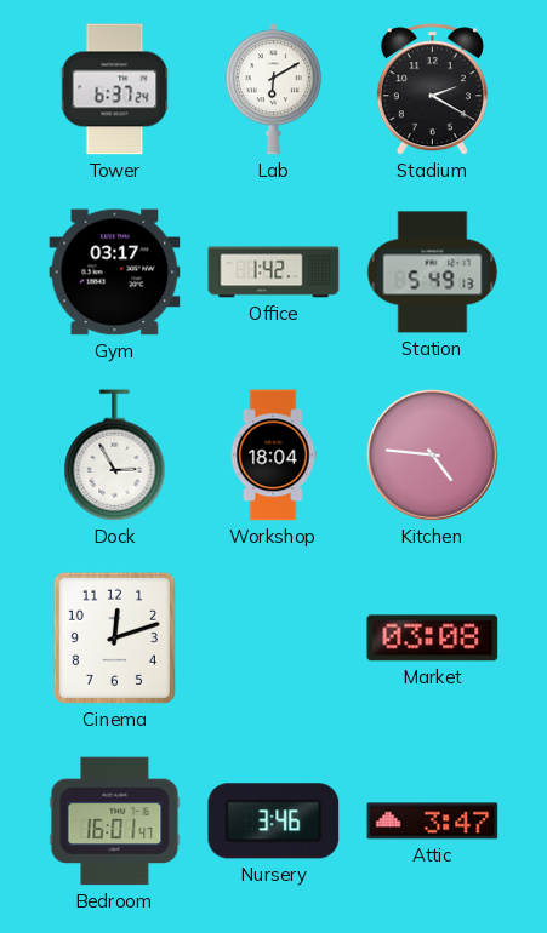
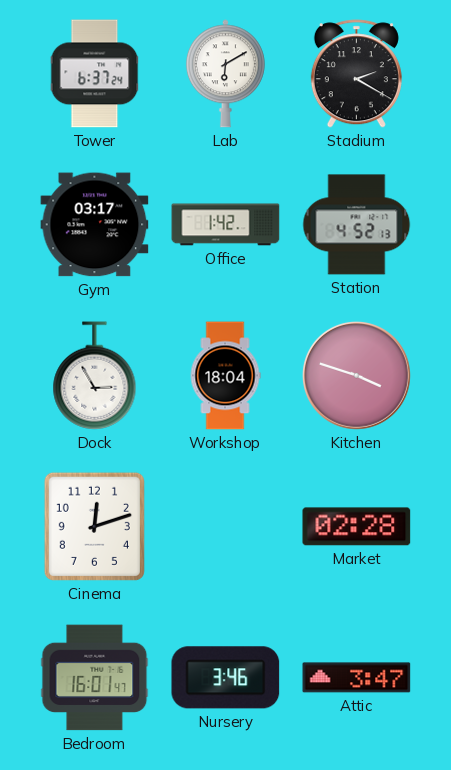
Station: 5:49 -> 4:52 (357, 225)
Kitchen: 4:46 -> 3:48 (357, 376)
Market: 03:08 -> 02:28 (357, 527)
